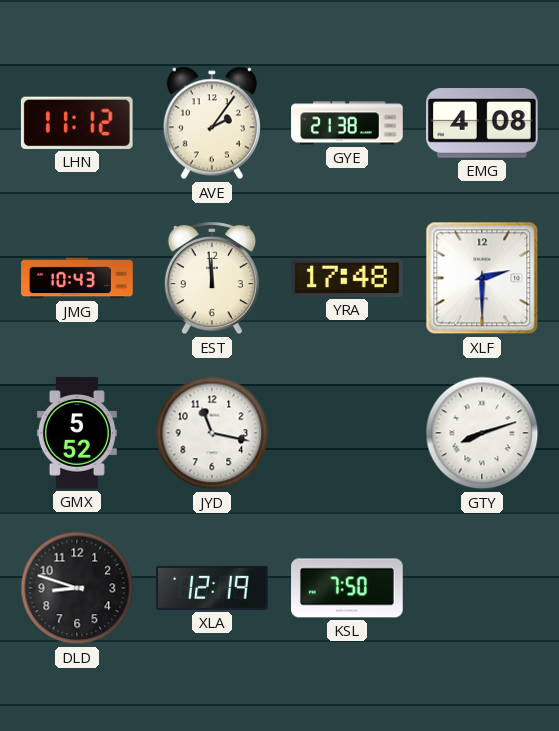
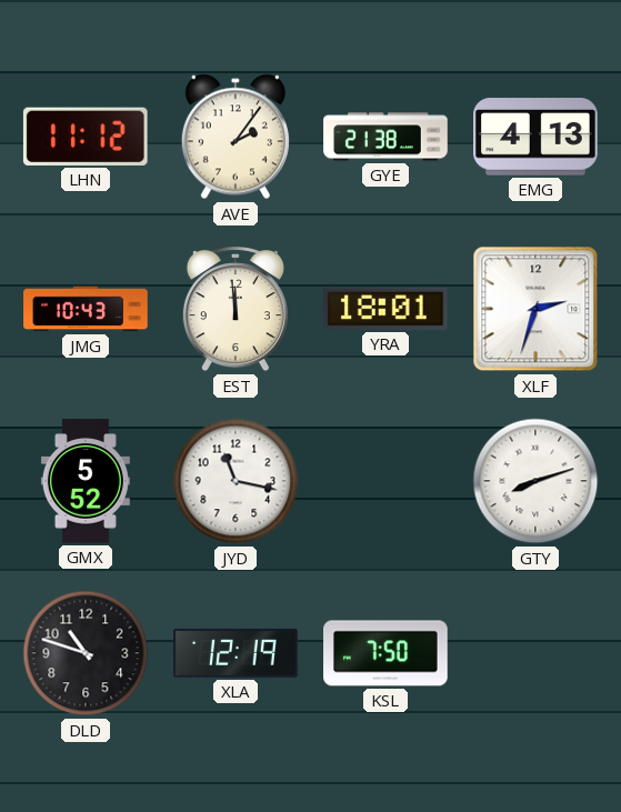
EMG: 4:08 -> 4:13 (535, 137)
YRA: 17:48 -> 18:01 (387, 309)
XLF: 2:30 -> 2:33 (535, 309)
DLD: 8:48 -> 10:48 (86, 653)
